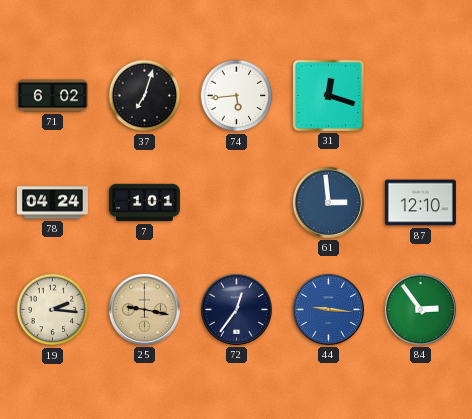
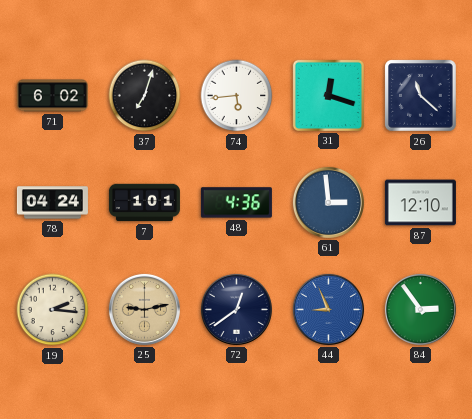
26: none -> 11:22 (421, 96)
48: none -> 4:36 (236, 203)
25: 9:17 -> 9:13 (144, 309)
72: 12:36 -> 12:39 (236, 309)
44: 9:16 -> 8:56 (328, 309)
